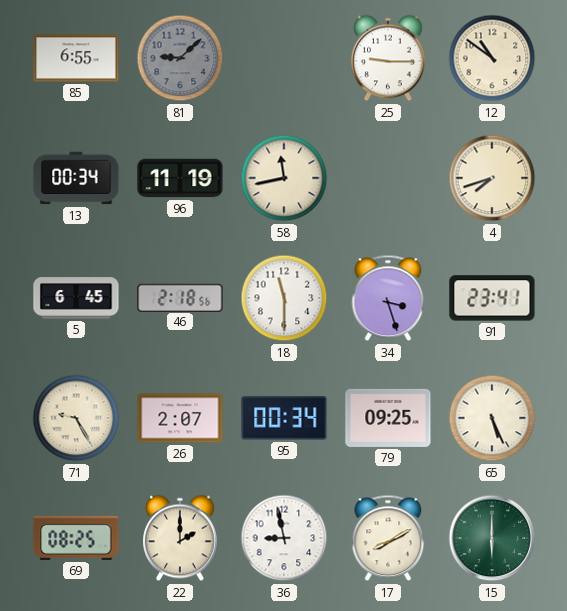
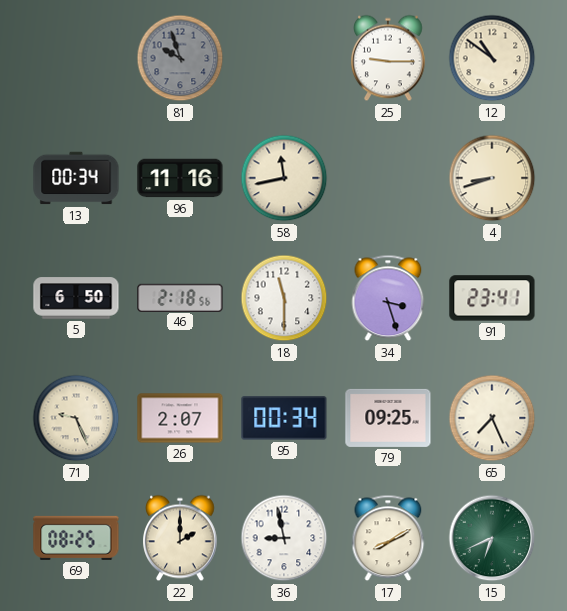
85: 6:55 -> none (76, 58)
81: 9:08 -> 9:57 (180, 58)
96: 11:19 -> 11:16 (180, 178)
4: 7:42 -> 8:42 (492, 178)
5: 6:45 -> 6:50 (76, 298)
71: 9:25 -> 9:26 (76, 418)
65: 5:26 -> 7:26 (492, 418)
15: 6:00 -> 6:41 (492, 538)
